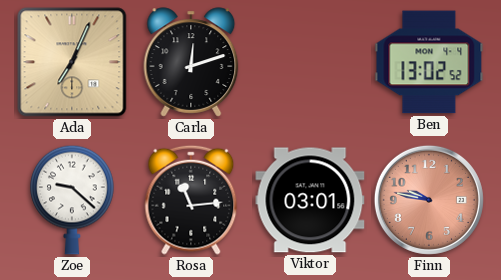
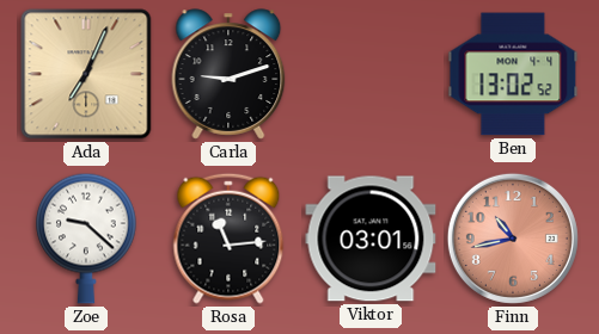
Carla: 12:12 -> 9:12 (228, 74)
Finn: 9:47 -> 10:43 (513, 239)
